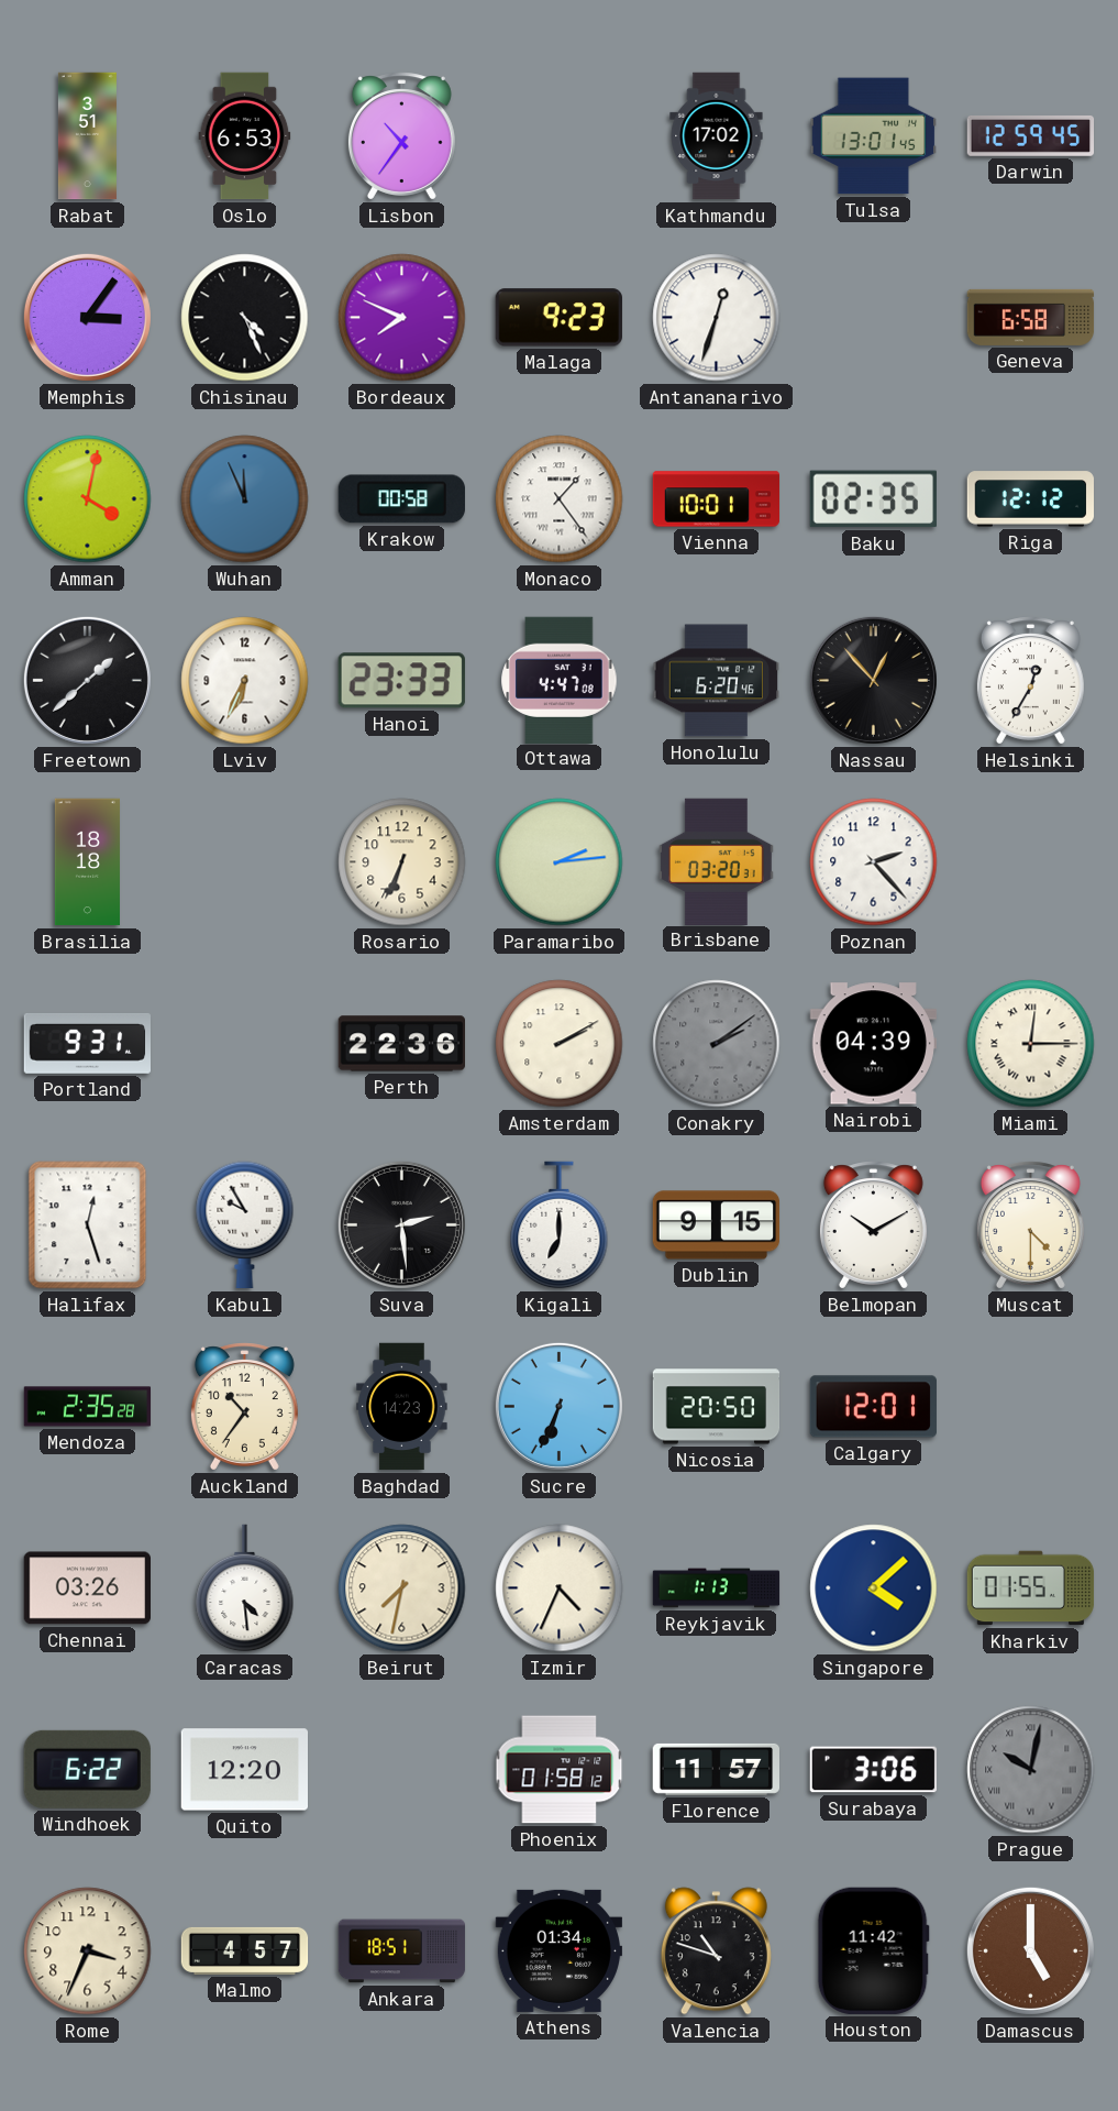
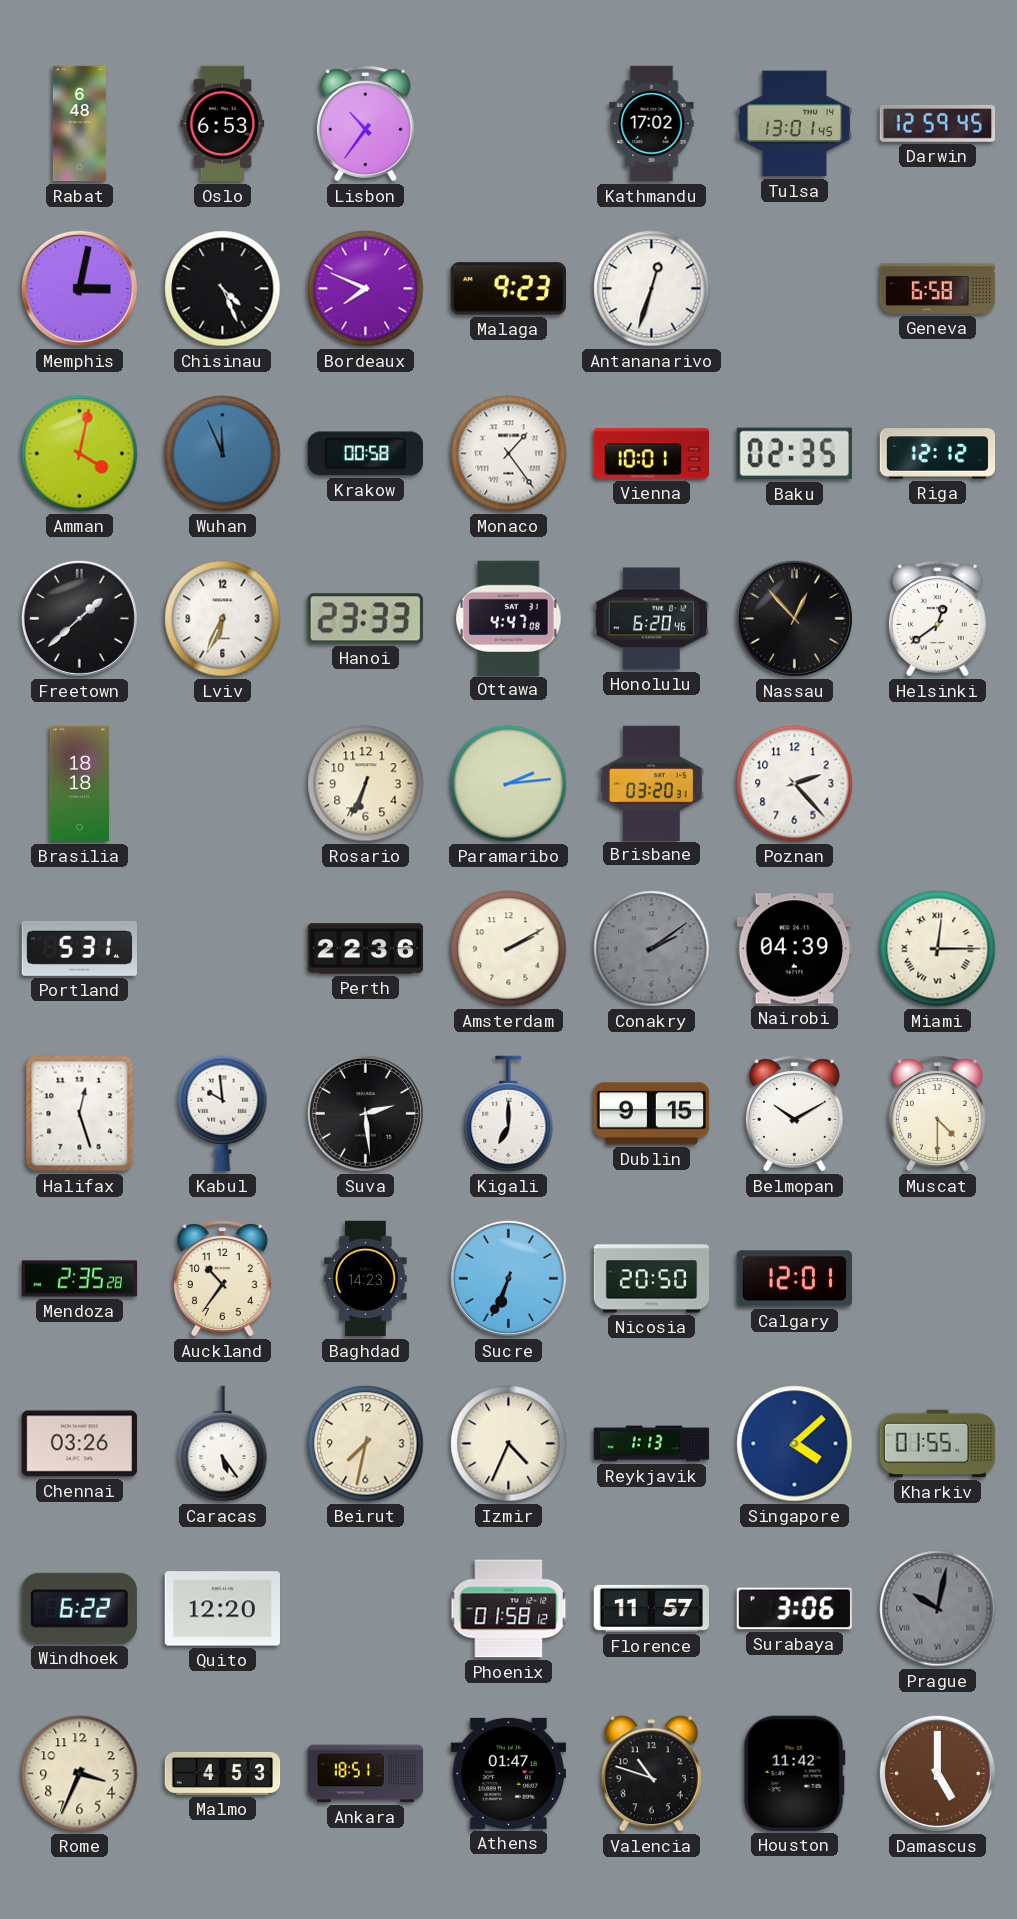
Rabat: 3:51 -> 6:48 (79, 124)
Memphis: 3:06 -> 3:02 (79, 288)
Helsinki: 12:35 -> 12:39 (937, 619)
Portland: 9:31 -> 5:31 (80, 949)
Kabul: 9:55 -> 9:59 (223, 1114)
Caracas: 4:29 -> 5:24 (223, 1444)
Malmo: 4:57 -> 4:53 (223, 1773)
Athens: 01:34 -> 01:47 (508, 1773)
